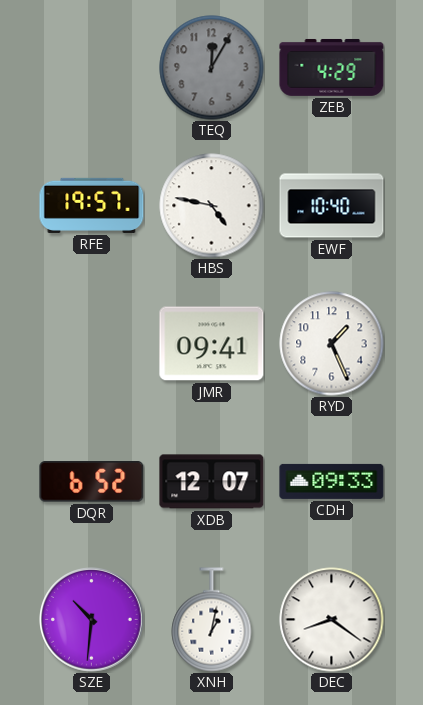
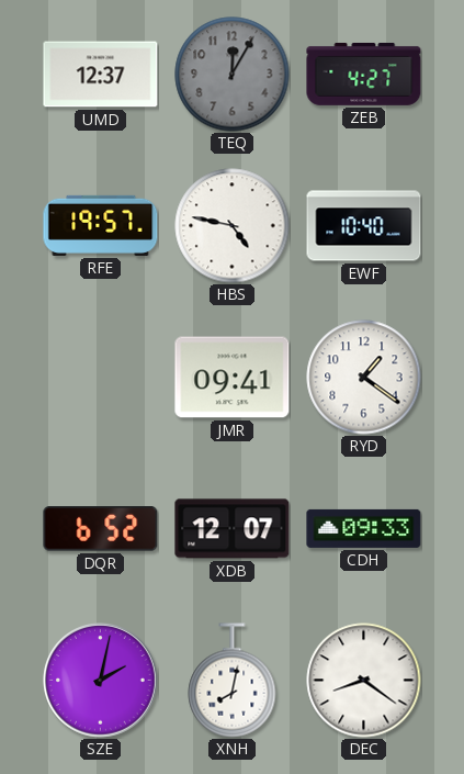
UMD: none -> 12:37 (101, 75)
ZEB: 4:29 -> 4:27 (364, 74)
RYD: 1:26 -> 1:21 (364, 378)
SZE: 10:31 -> 2:02 (101, 681)
XNH: 1:02 -> 8:02 (233, 681)
